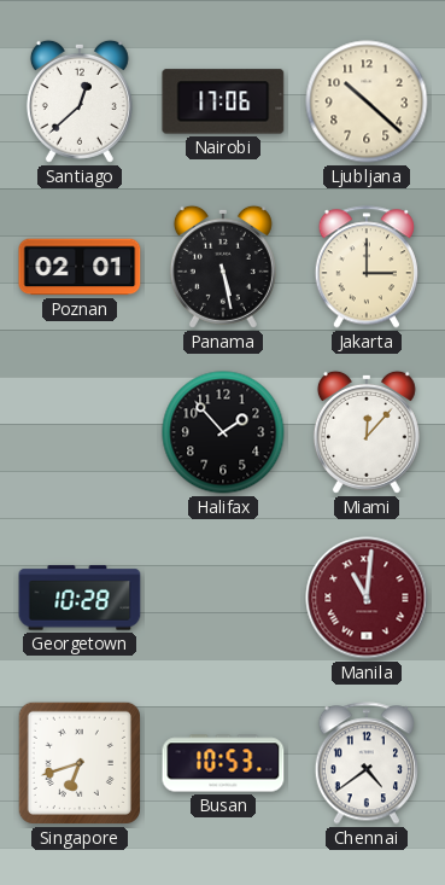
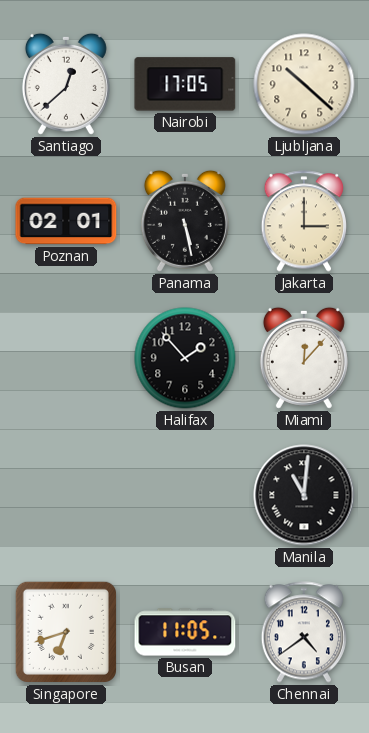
Nairobi: 17:06 -> 17:05 (185, 84)
Georgetown: 10:28 -> none (80, 598)
Manila dial: burgundy -> black (304, 495)
Busan: 10:53 -> 11:05 (185, 632)
